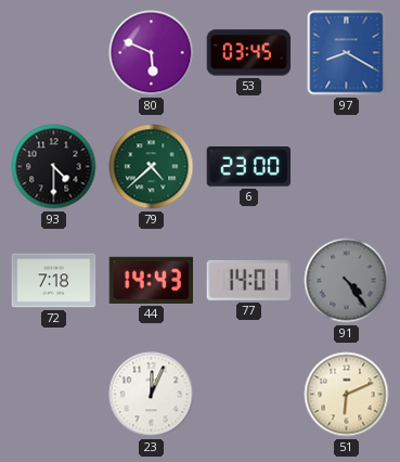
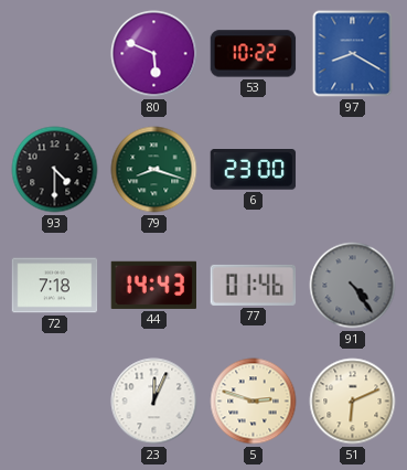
53: 03:45 -> 10:22 (254, 54)
79: 4:38 -> 8:18 (154, 170)
77: 14:01 -> 01:46 (254, 285)
5: none -> 2:48 (254, 402)
